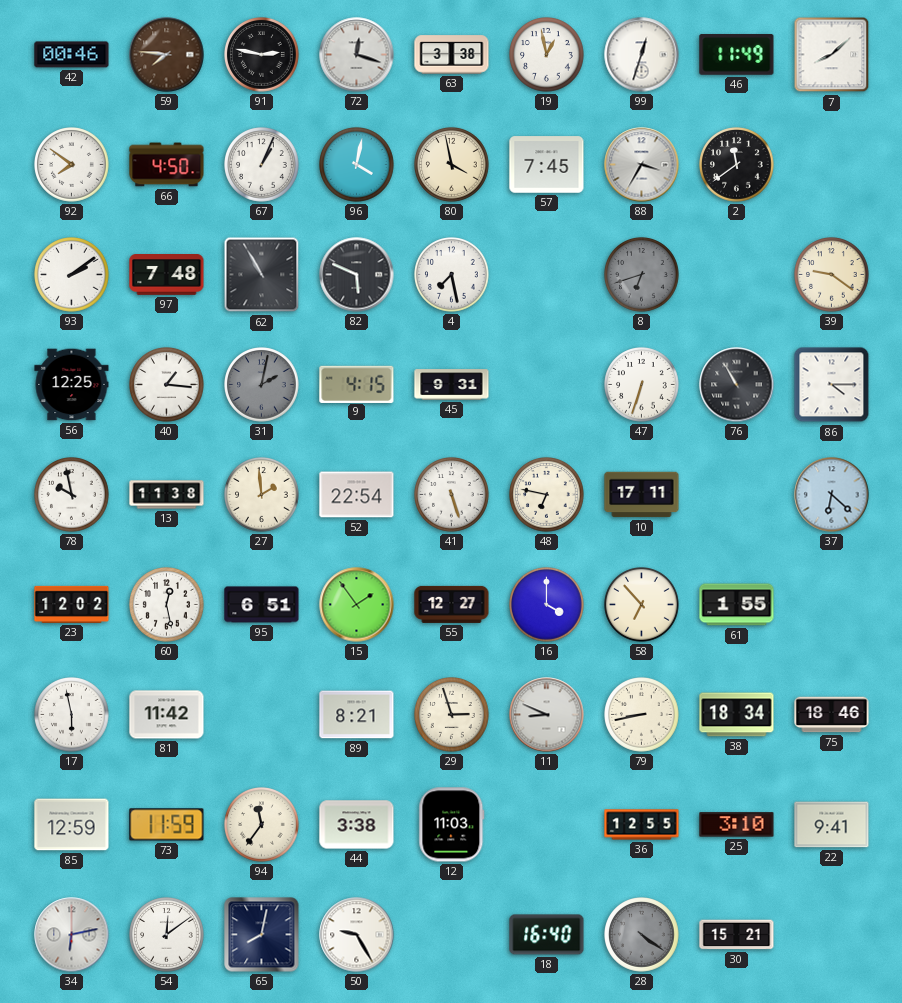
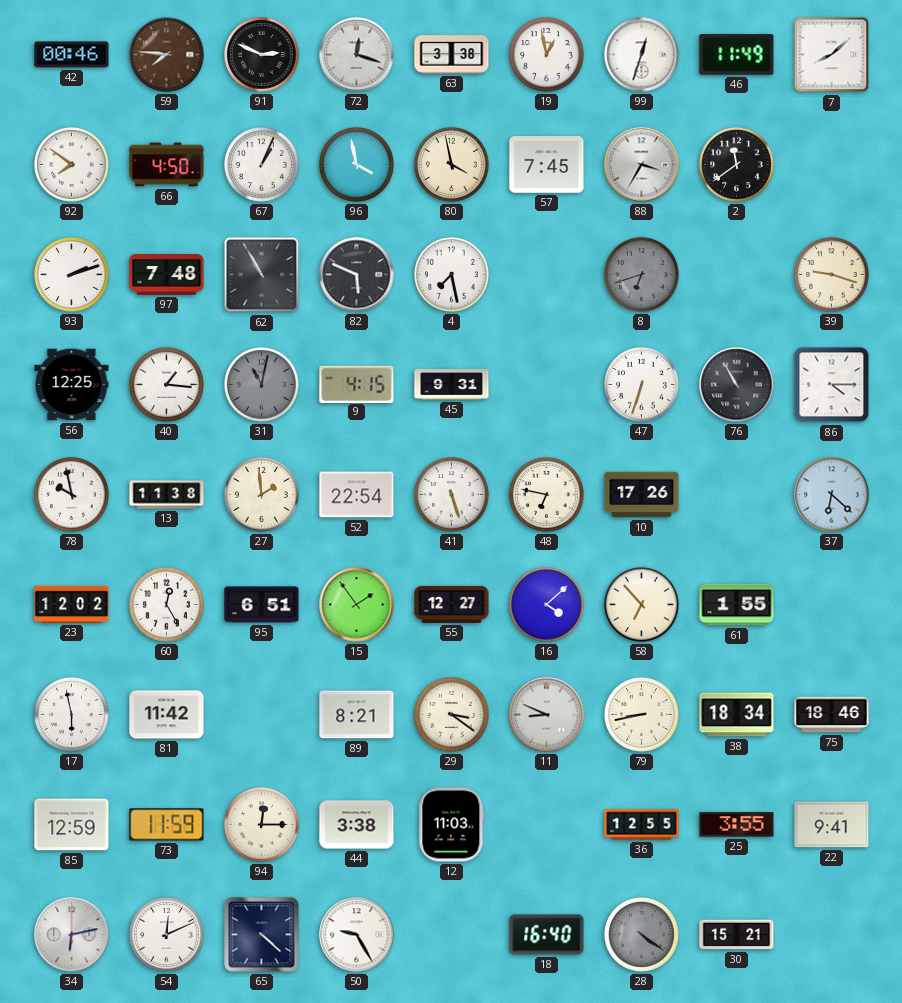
91: 2:47 -> 2:49 (262, 55)
96: 4:02 -> 3:58 (357, 165)
93: 2:09 -> 2:12 (72, 275)
39: 9:21 -> 9:18 (832, 275)
31: 2:02 -> 11:02 (262, 385)
10: 17:11 -> 17:26 (642, 495)
60: 12:28 -> 12:25 (167, 605)
16: 4:00 -> 4:08 (547, 605)
29: 2:57 -> 3:21 (452, 715)
94: 11:36 -> 12:15 (262, 825)
25: 3:10 -> 3:55 (737, 825)
54: 12:09 -> 12:11 (167, 935)
65: 8:02 -> 4:22 (262, 935)
